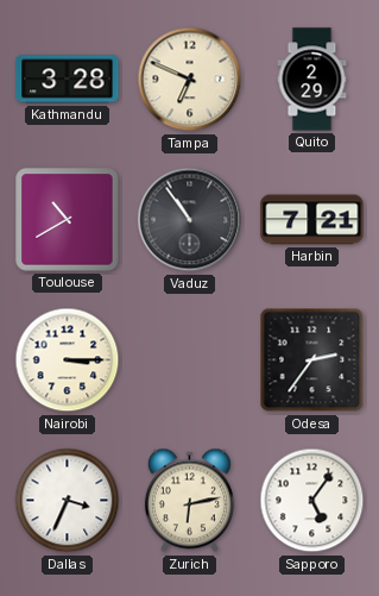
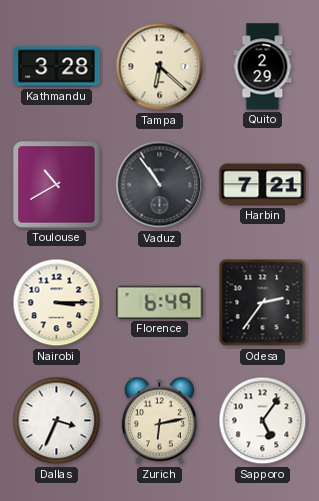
Tampa: 6:49 -> 6:22 (160, 67)
Florence: none -> 6:49 (160, 302)
